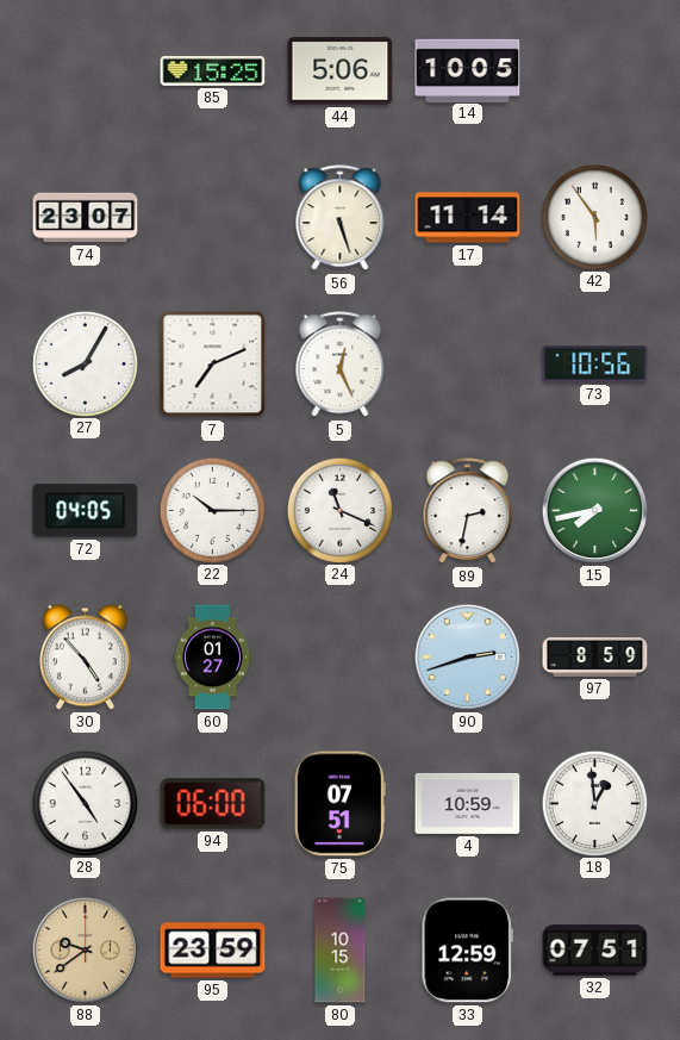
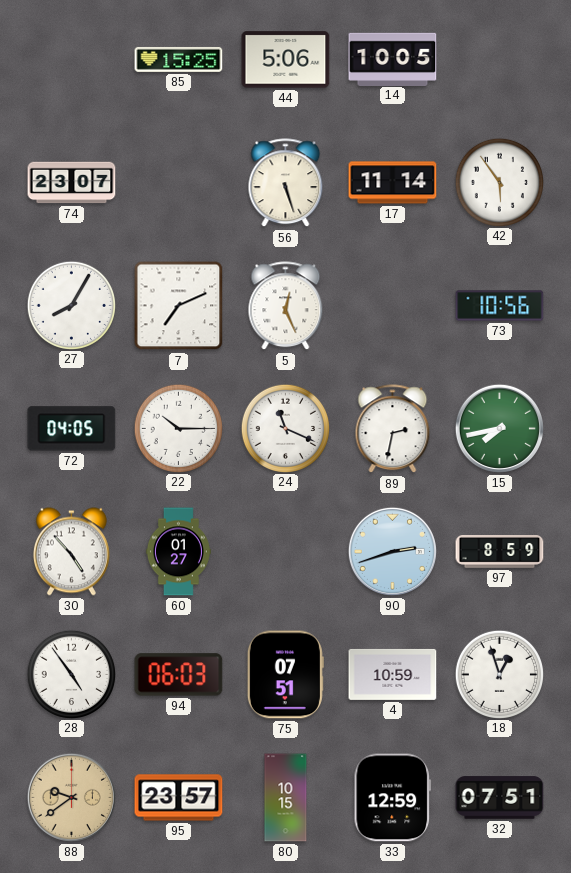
94: 06:00 -> 06:03 (179, 675)
18: 12:59 -> 12:57 (499, 674)
95: 23:59 -> 23:57 (179, 798)
